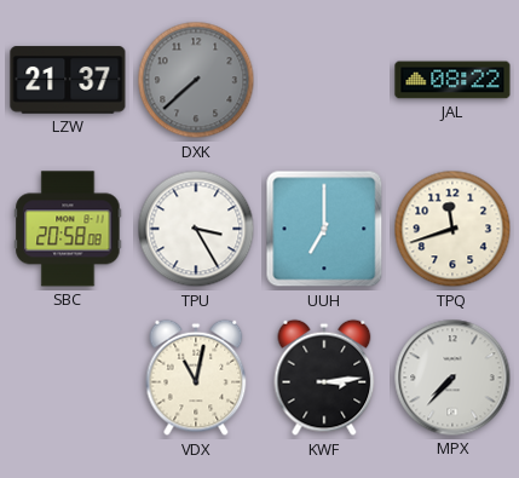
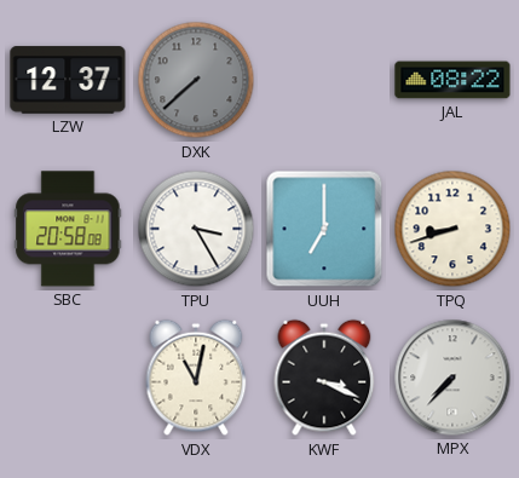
LZW: 21:37 -> 12:37 (68, 80)
TPQ: 11:42 -> 8:42 (452, 229)
KWF: 3:14 -> 3:19 (324, 378)
